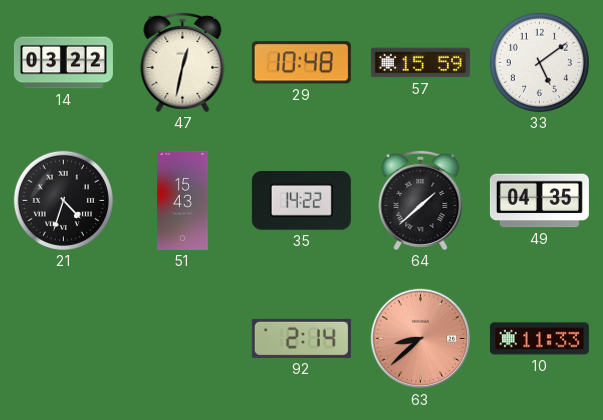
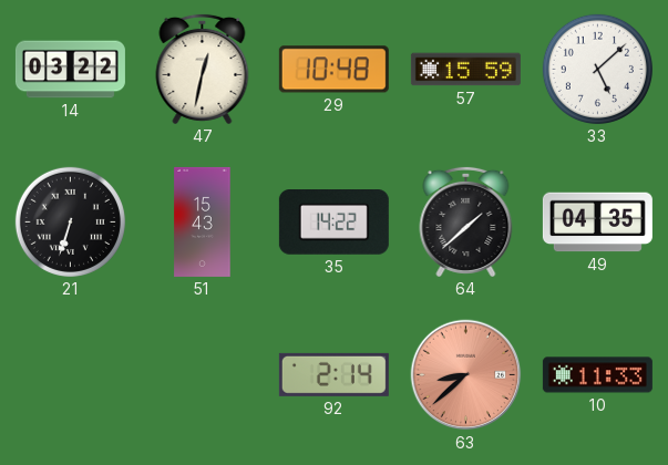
33: 5:09 -> 5:08 (597, 69)
21: 4:33 -> 6:33 (70, 221)
